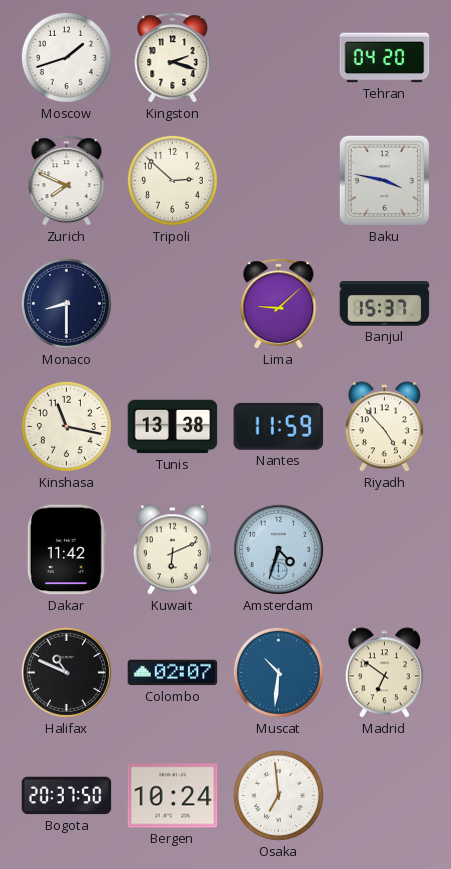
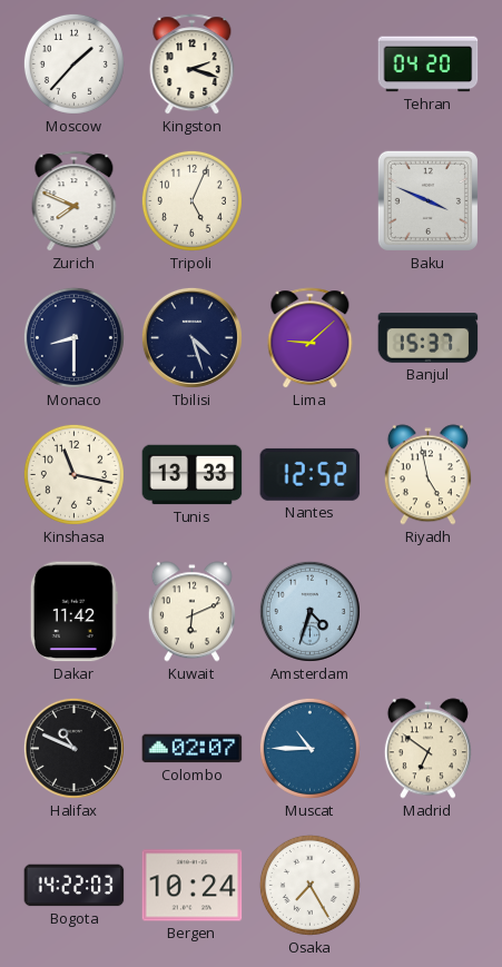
Moscow: 1:42 -> 1:37 (73, 63)
Tripoli: 2:52 -> 5:04 (191, 200)
Baku: 3:47 -> 3:49 (427, 200)
Tbilisi: none -> 4:27 (191, 337)
Tunis: 13:38 -> 13:33 (193, 475)
Nantes: 11:59 -> 12:52 (311, 474)
Riyadh: 4:53 -> 4:58 (427, 475)
Muscat: 10:31 -> 10:45 (309, 748)
Bogota: 20:37 -> 14:22 (75, 886)
Osaka: 6:59 -> 7:25 (309, 885)
